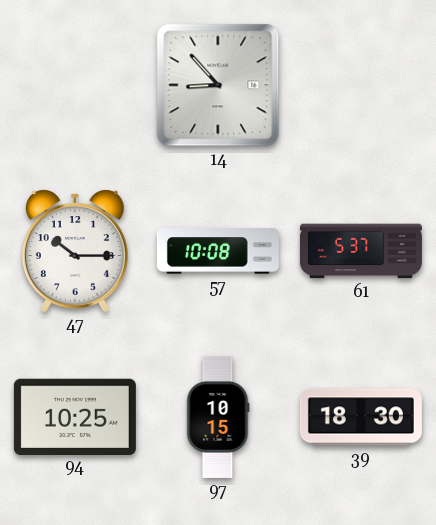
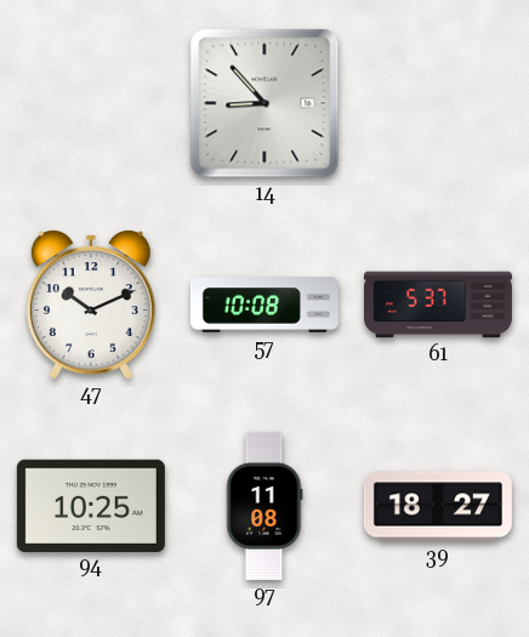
47: 10:15 -> 10:11 (91, 305)
97: 10:15 -> 11:08 (264, 506)
39: 18:30 -> 18:27 (438, 506)
